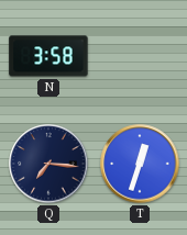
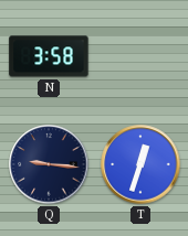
Q: 7:16 -> 9:16 (49, 164)
